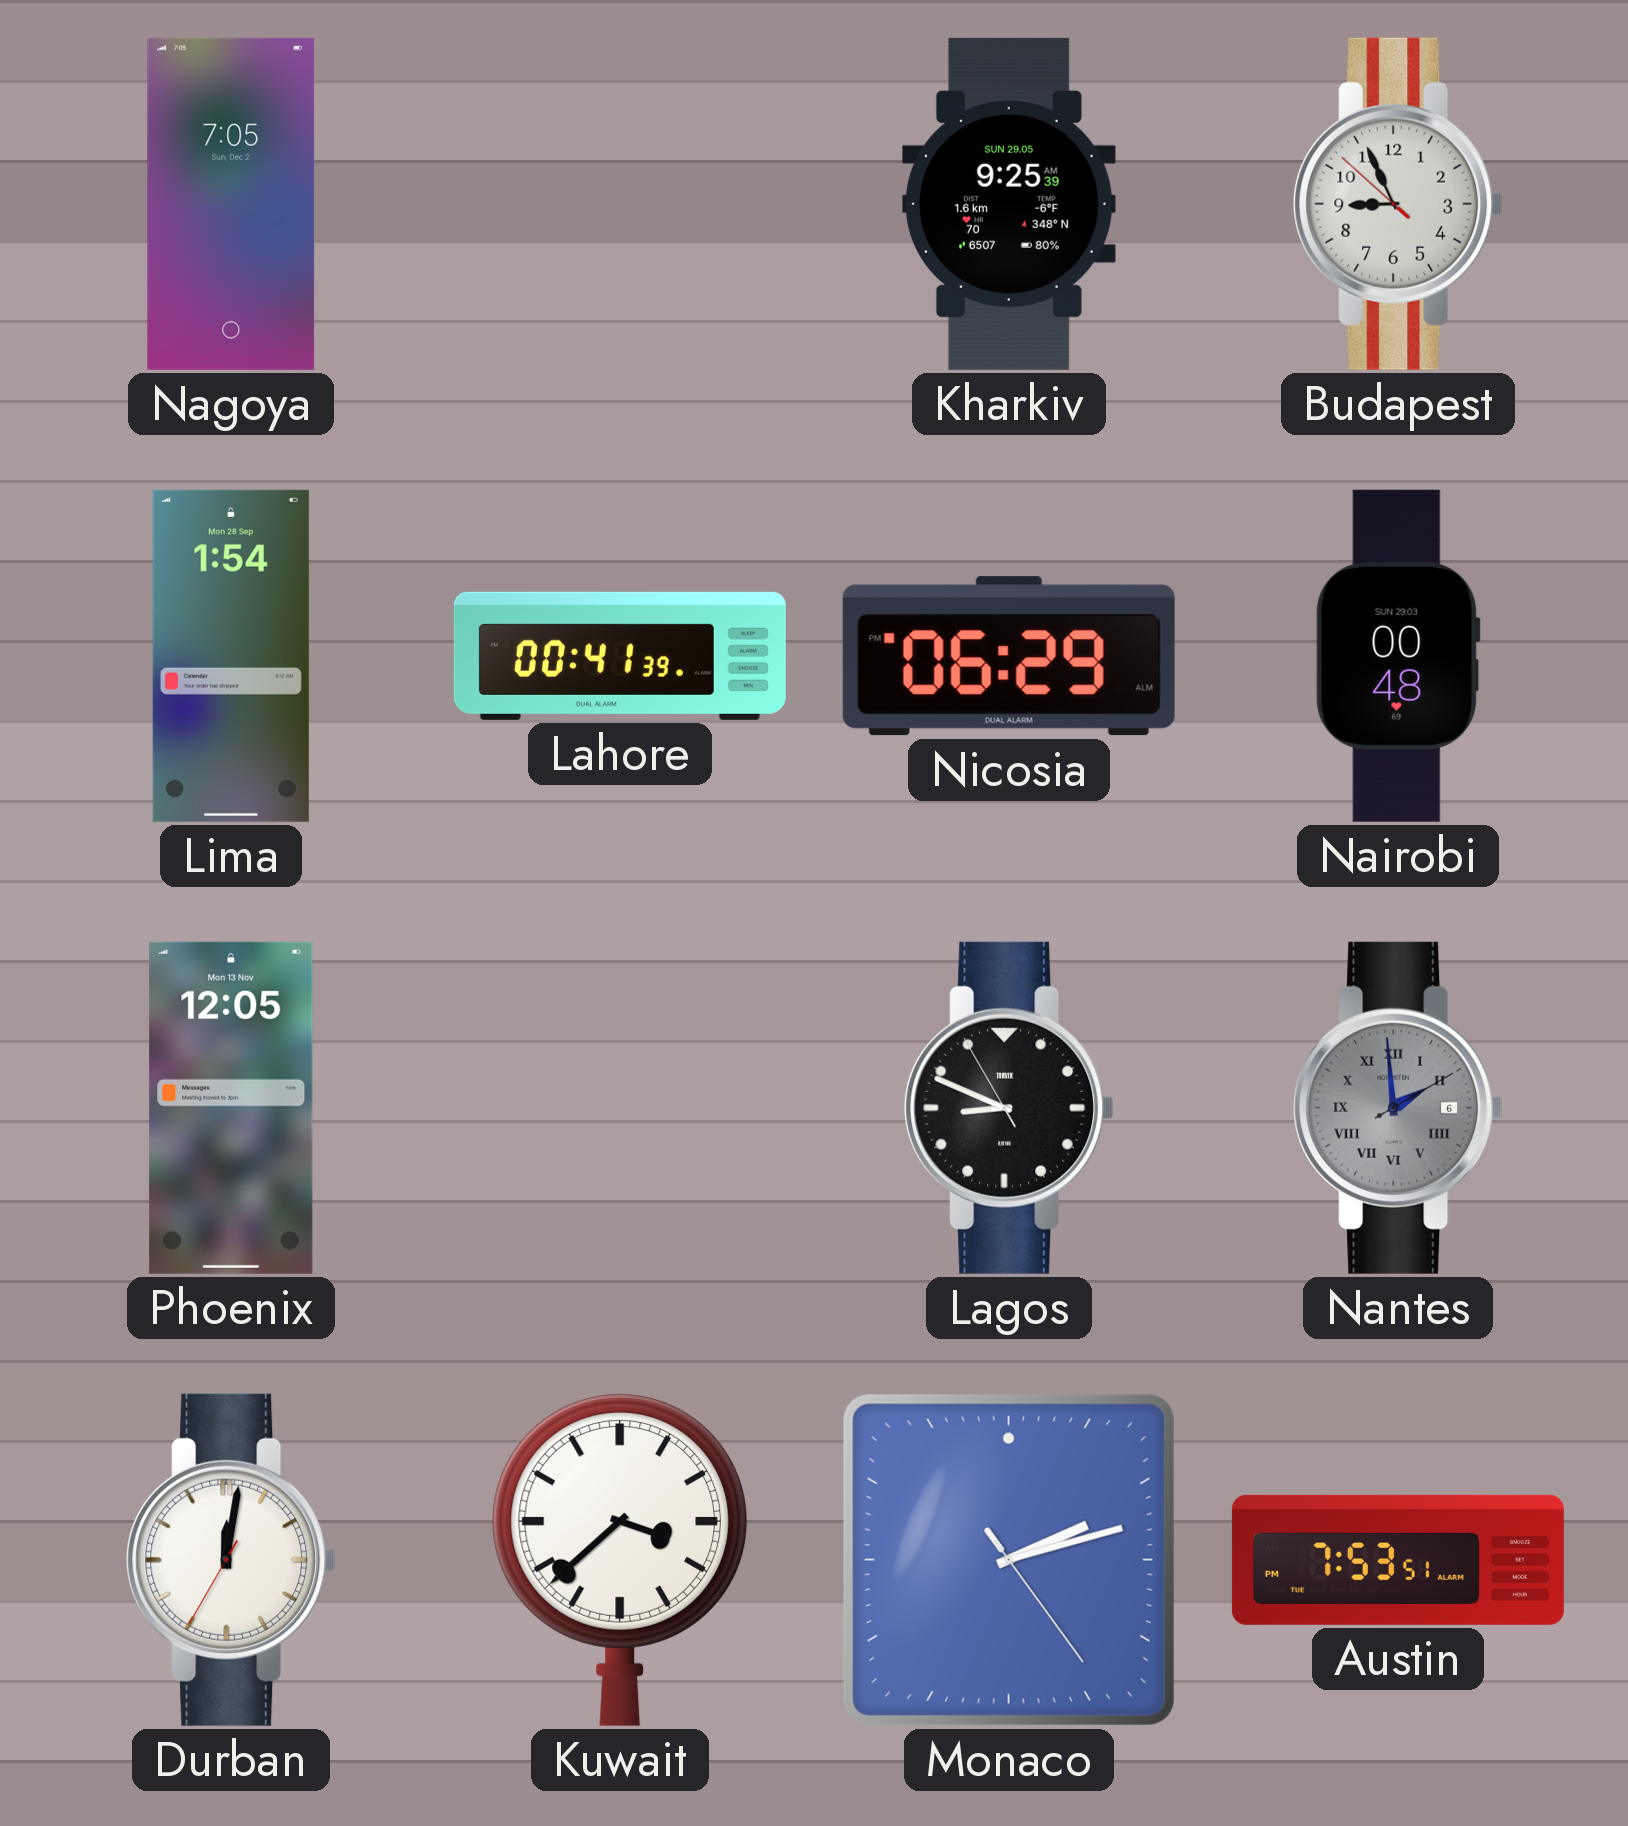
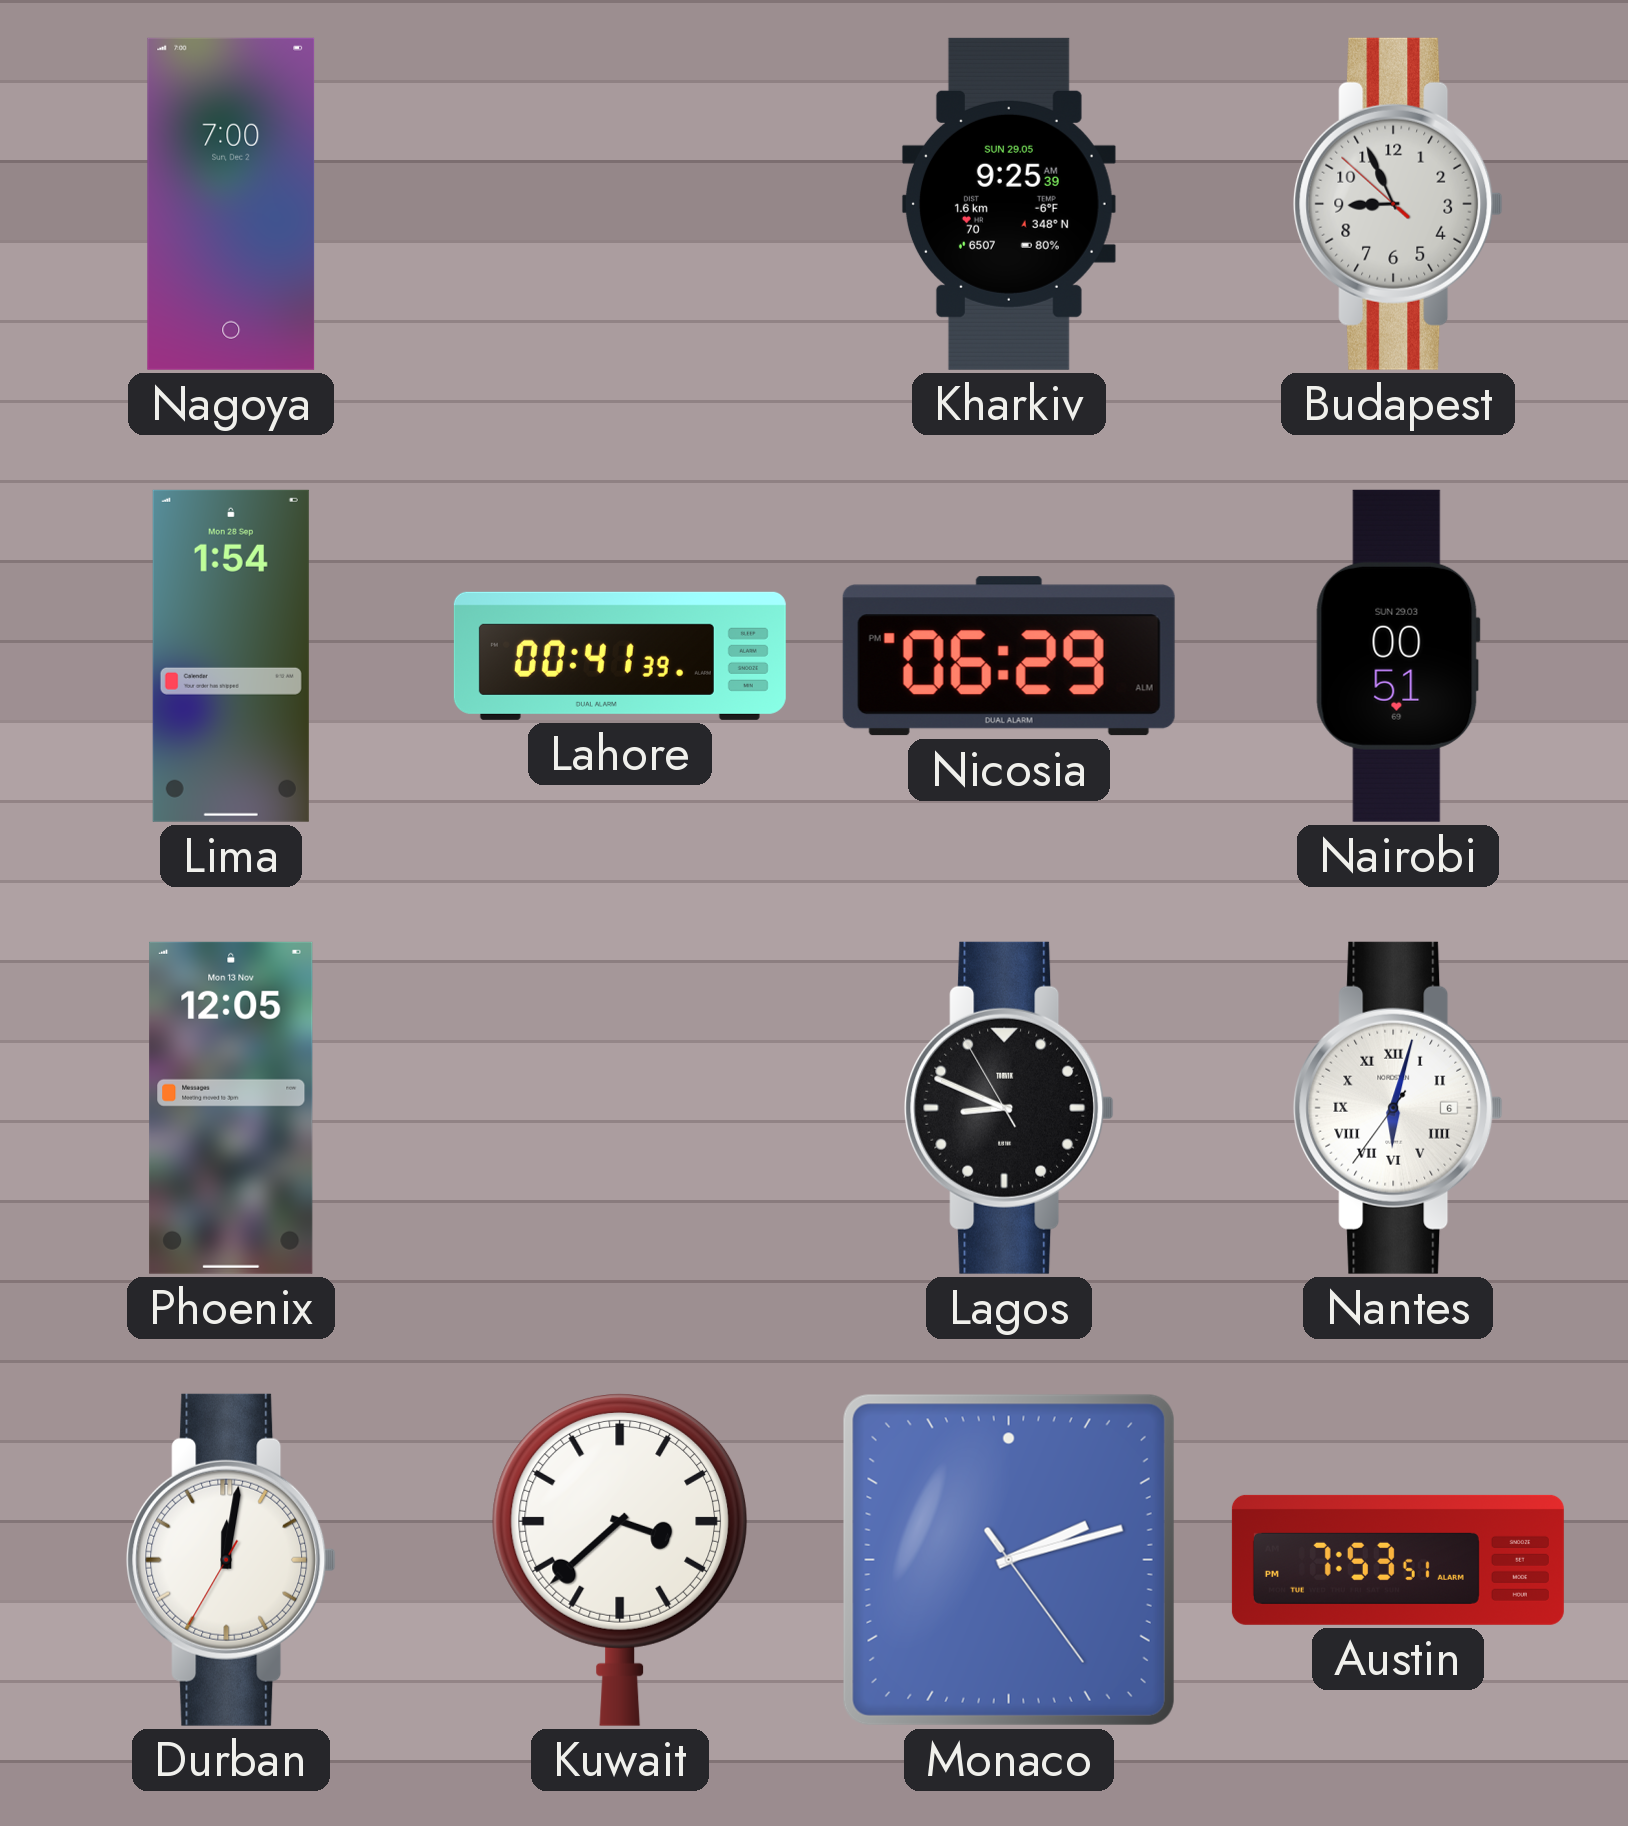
Nagoya: 7:05 -> 7:00 (231, 204)
Nairobi: 00:48 -> 00:51 (1398, 656)
Nantes: 1:59 -> 6:02 (1398, 1108)
Nantes dial: grey -> white (1398, 1108)
